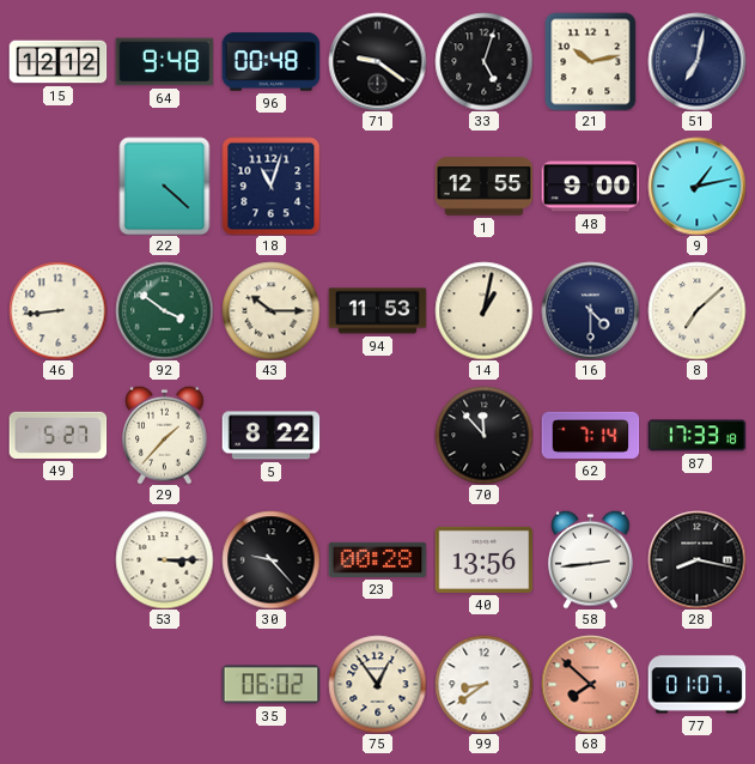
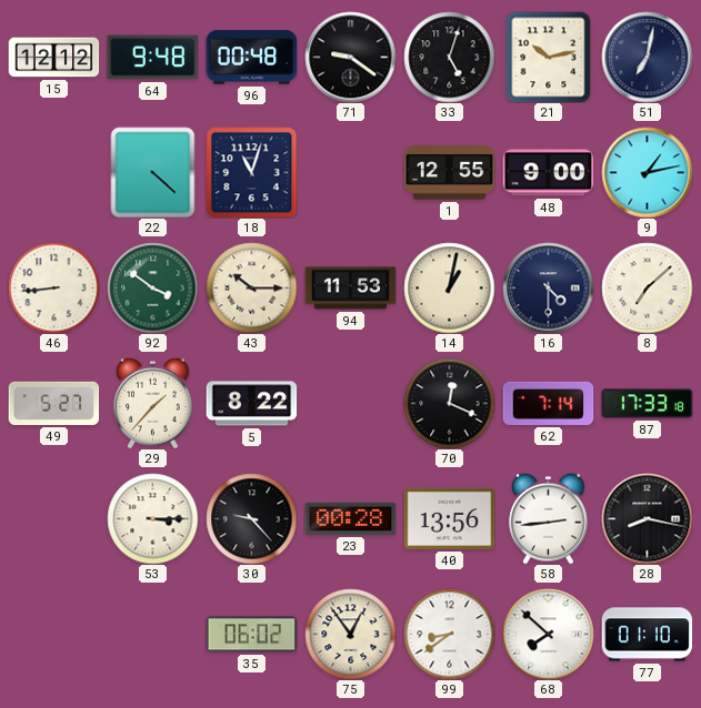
70: 11:53 -> 12:19 (449, 403)
68 dial: salmon -> white (548, 634)
77: 01:07 -> 01:10 (647, 635)
